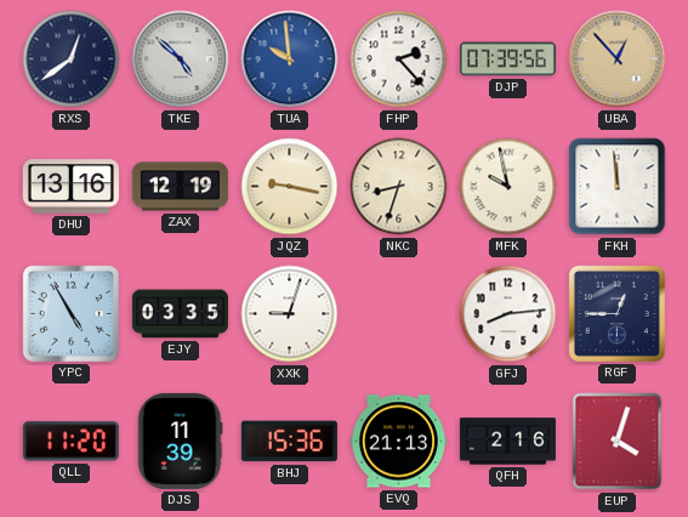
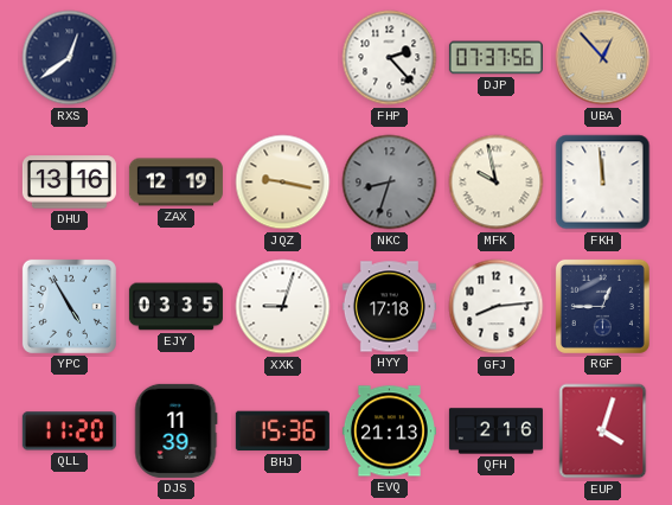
TKE: 4:52 -> none (181, 59)
TUA: 9:59 -> none (290, 59)
DJP: 07:39 -> 07:37 (495, 58)
NKC dial: cream -> grey (390, 183)
HYY: none -> 17:18 (389, 307)
